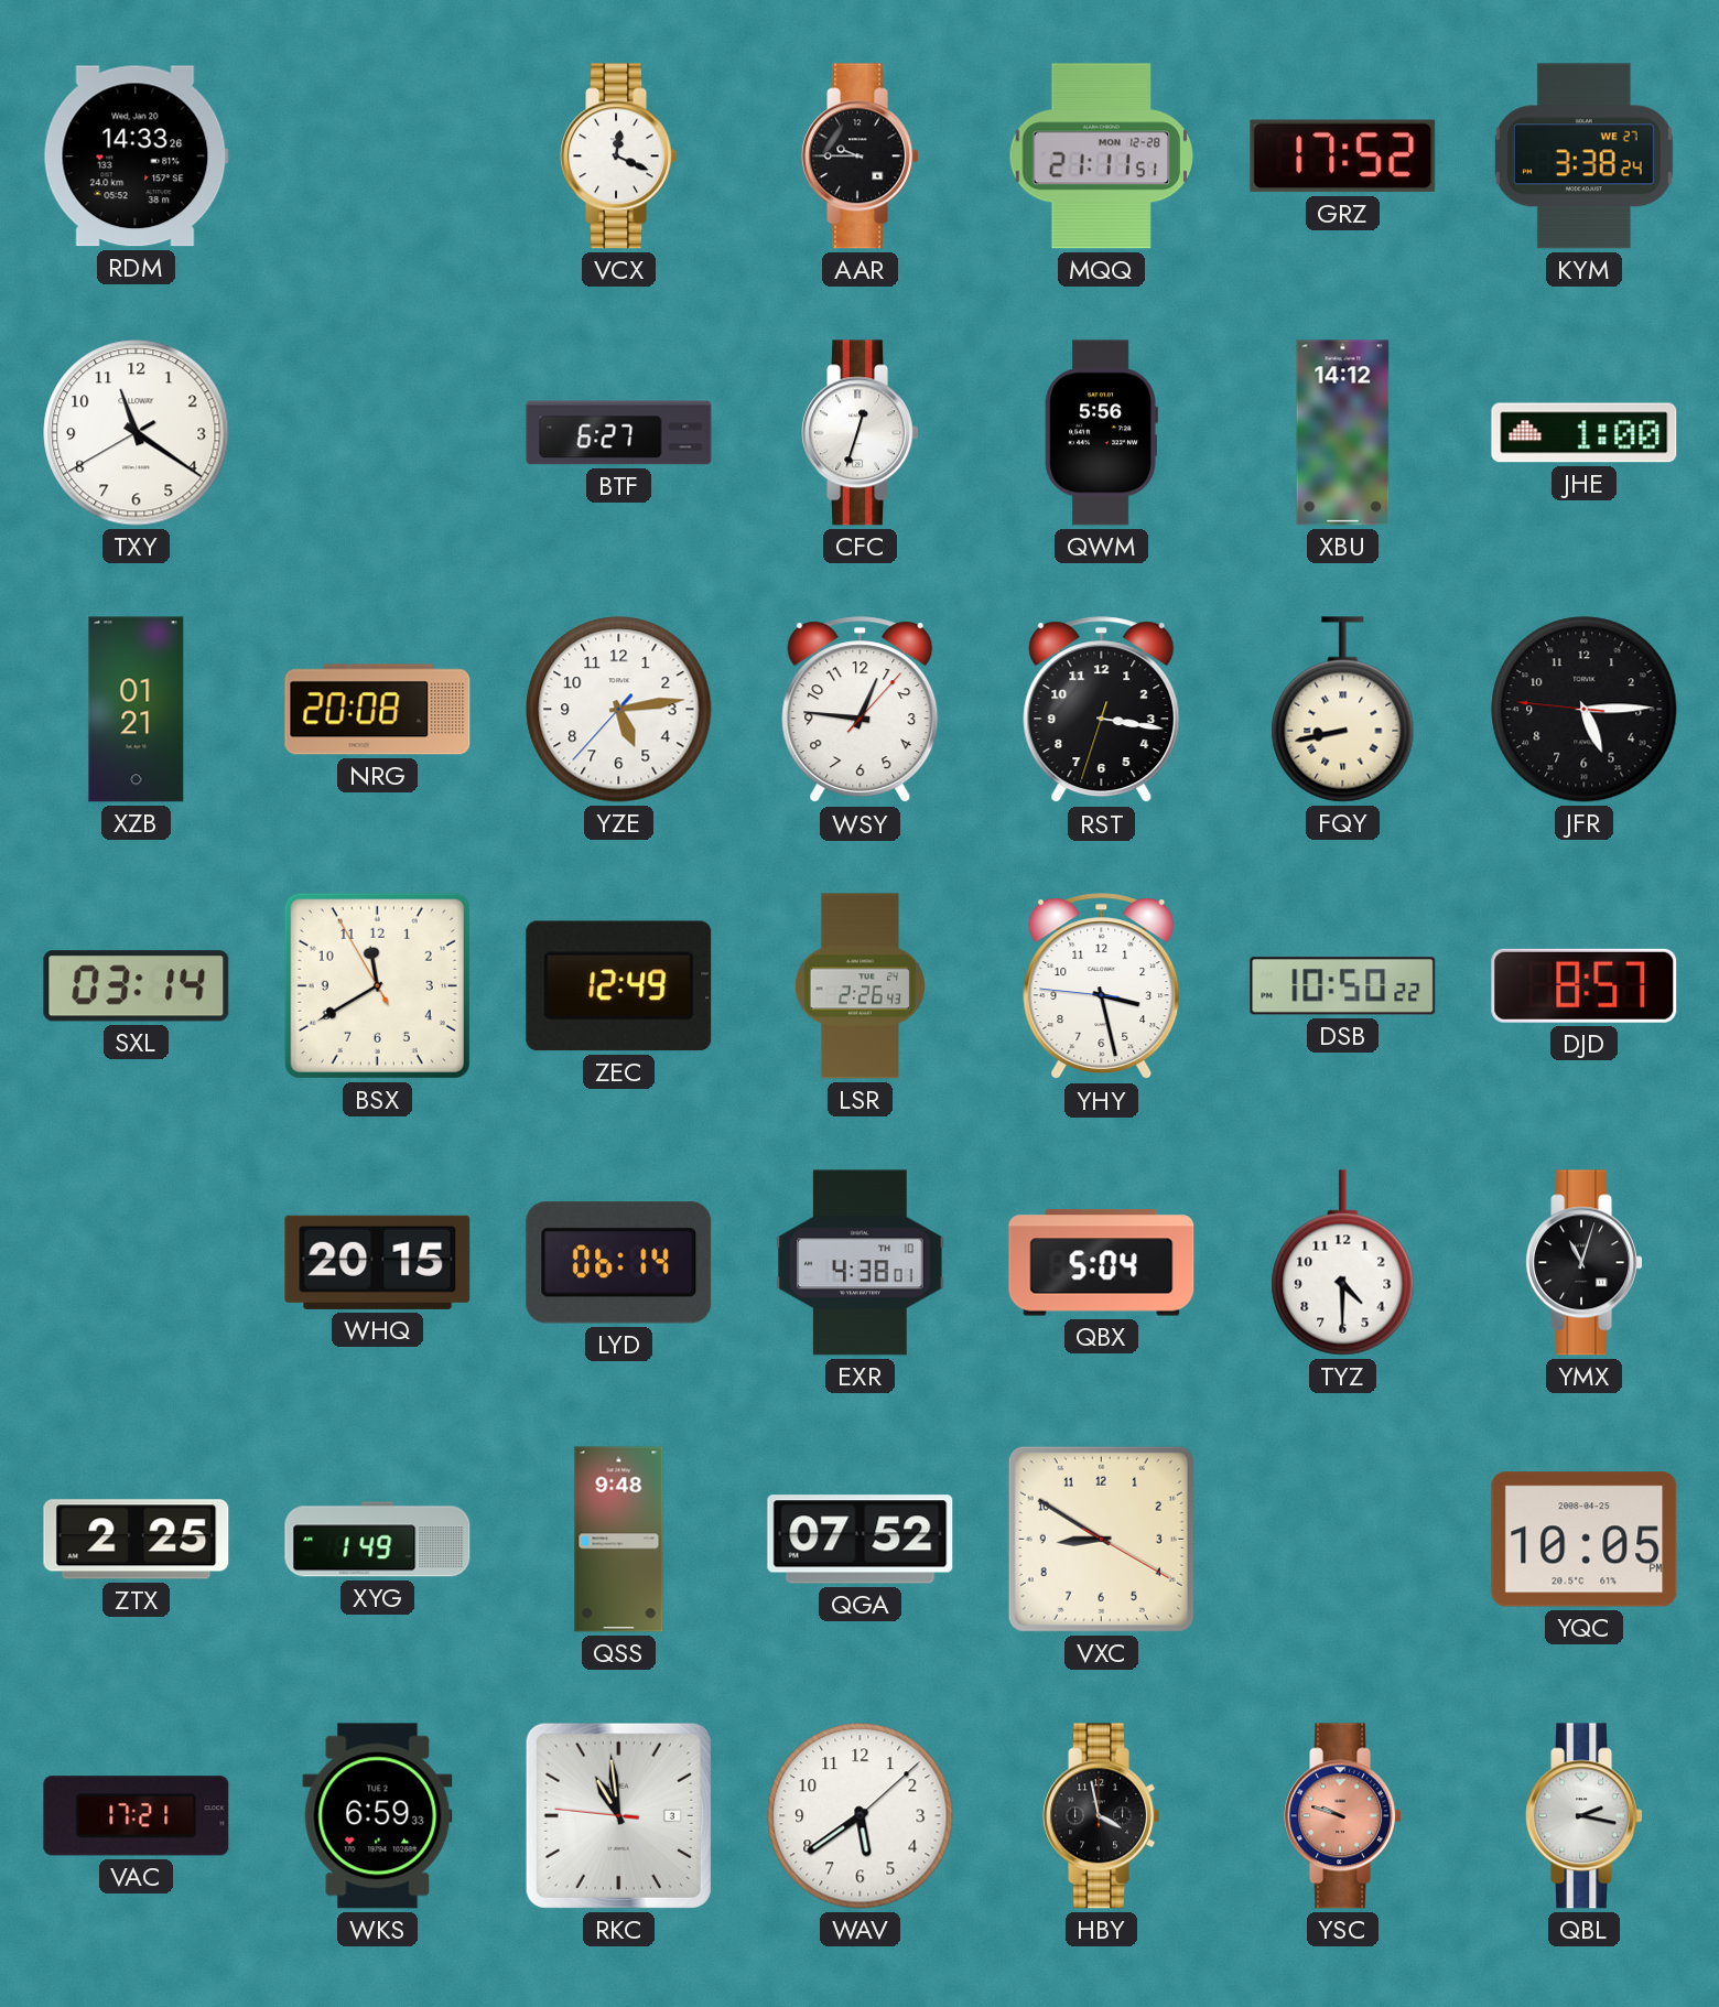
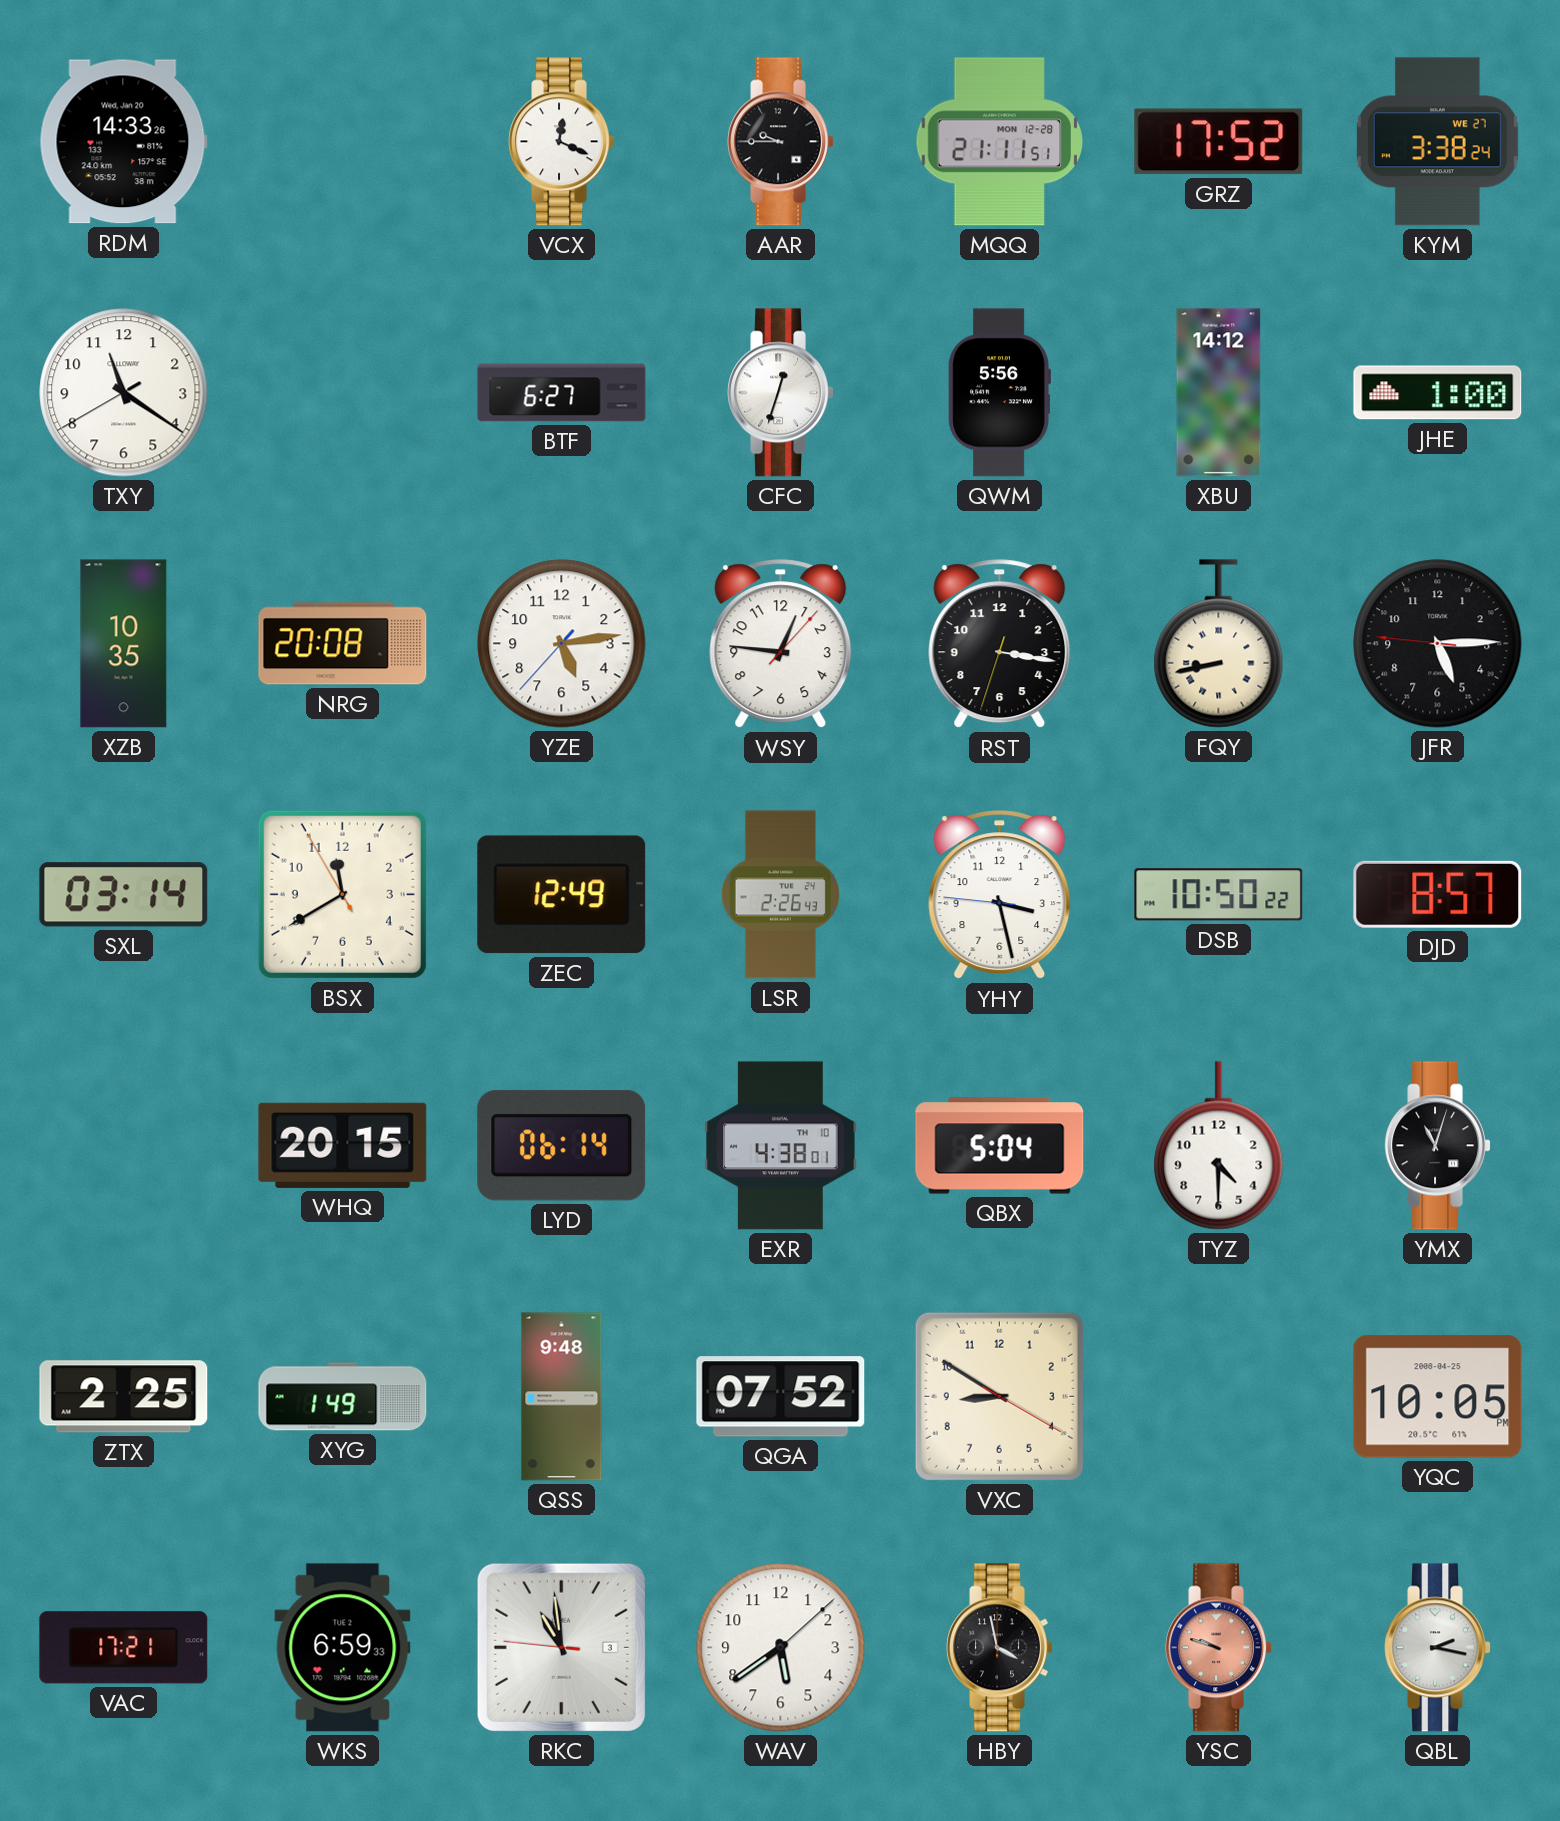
XZB: 01:21 -> 10:35 (124, 644)
